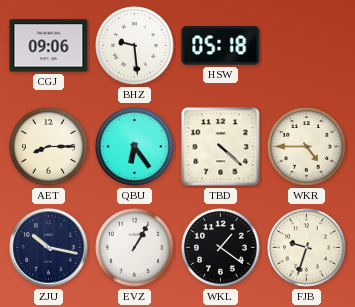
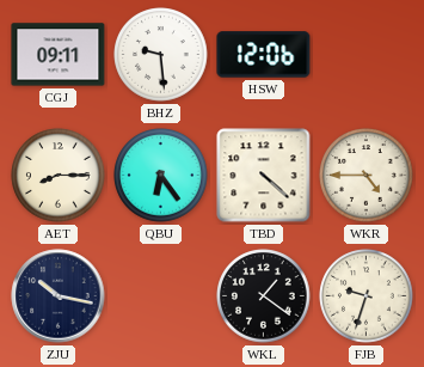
CGJ: 09:06 -> 09:11 (59, 55)
HSW: 05:18 -> 12:06 (264, 55)
EVZ: 1:05 -> none (135, 248)
